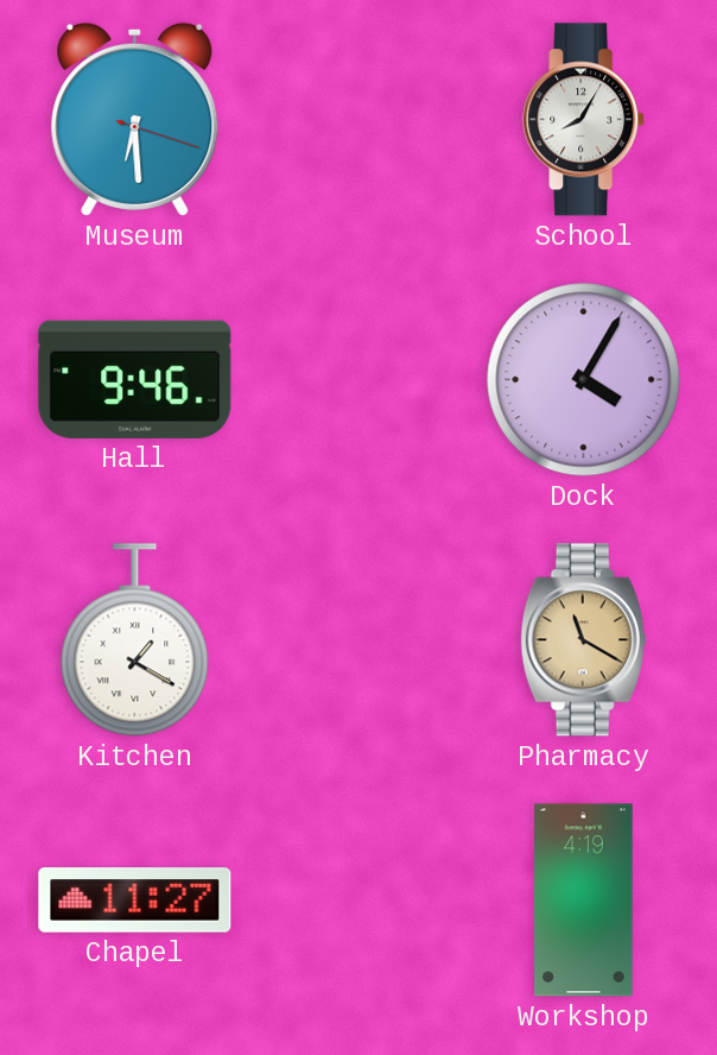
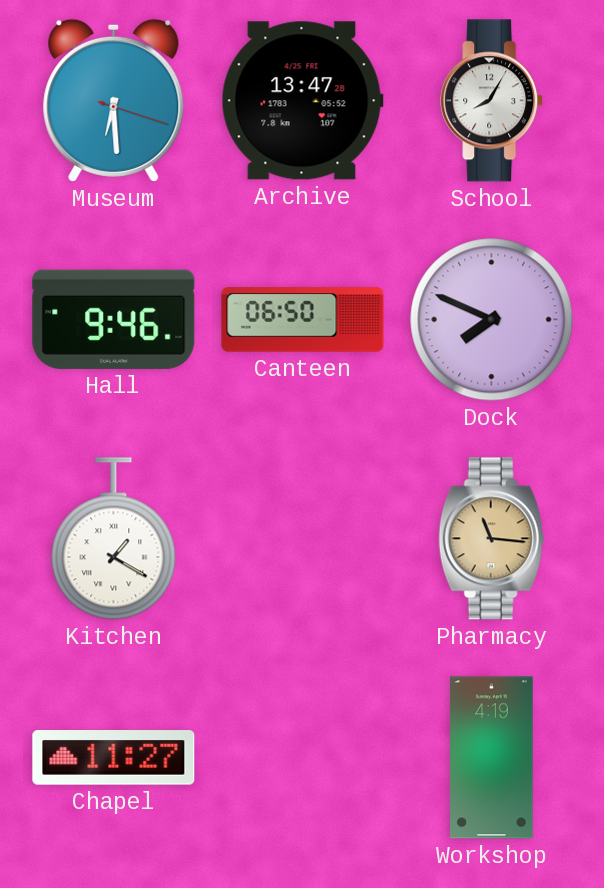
Archive: none -> 13:47 (302, 101)
Canteen: none -> 06:50 (303, 320)
Dock: 4:05 -> 7:49 (492, 320)
Pharmacy: 11:20 -> 11:16 (492, 539)
